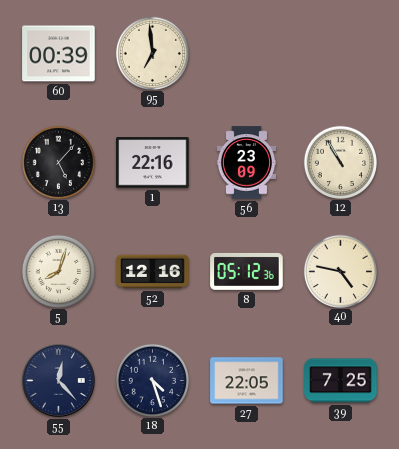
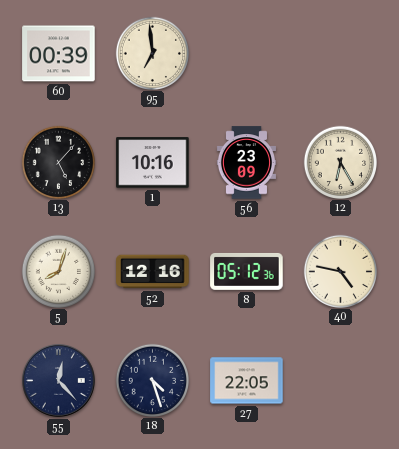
1: 22:16 -> 10:16 (153, 163)
12: 10:55 -> 6:25 (340, 162)
39: 7:25 -> none (341, 381)
